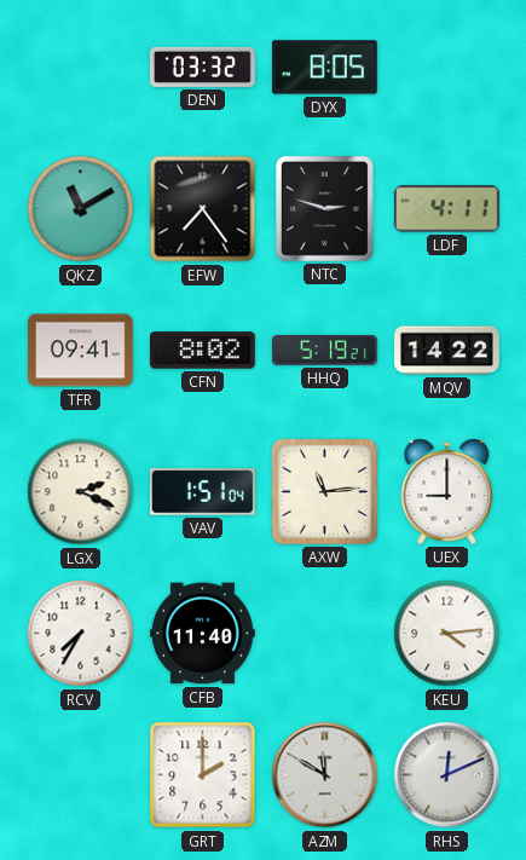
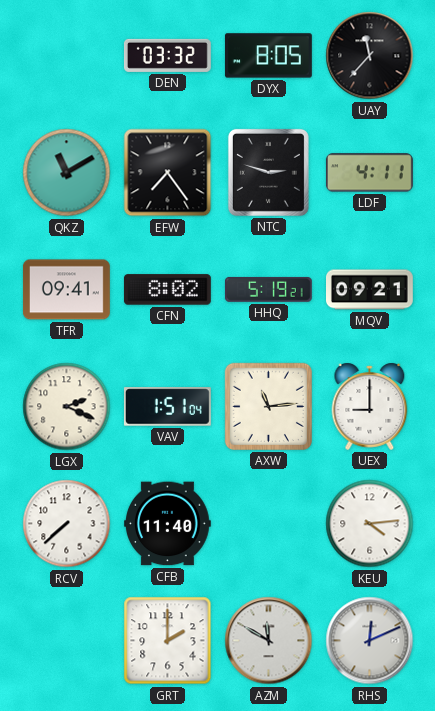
UAY: none -> 11:37 (370, 56)
MQV: 14:22 -> 09:21 (370, 290)
RCV: 7:35 -> 7:38 (67, 524)
